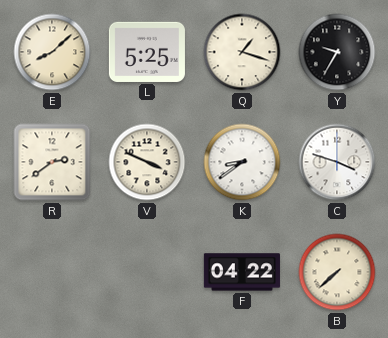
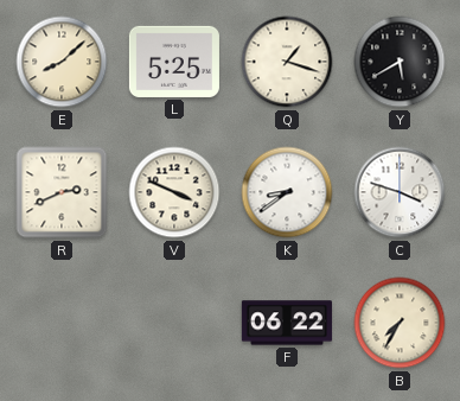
Y: 9:35 -> 5:40 (400, 62)
R: 2:39 -> 2:41 (62, 192)
F: 04:22 -> 06:22 (287, 323)
B: 7:38 -> 7:35 (400, 323)
